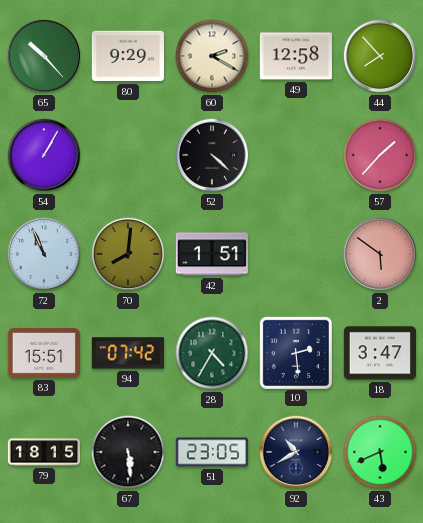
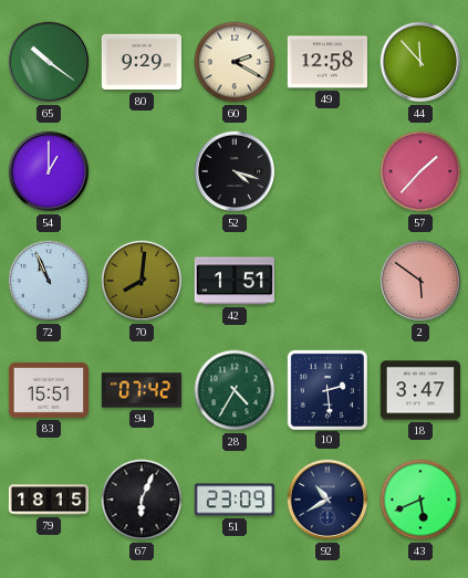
65: 10:23 -> 10:21 (49, 62)
44: 7:53 -> 11:53 (420, 62)
54: 1:05 -> 1:00 (49, 171)
52: 4:22 -> 4:18 (235, 171)
67: 5:29 -> 6:04 (142, 500)
51: 23:05 -> 23:09 (233, 500)
